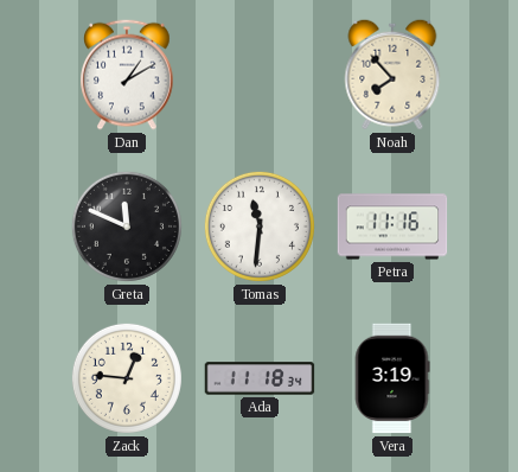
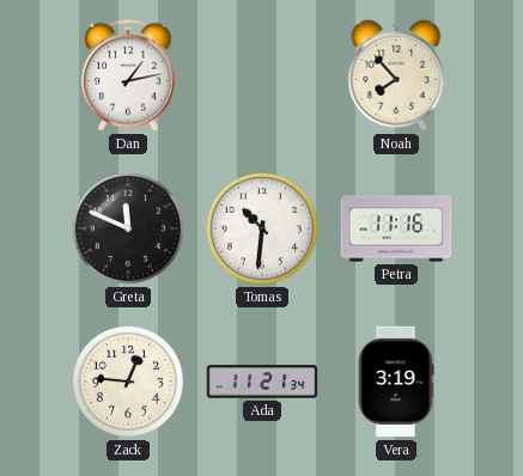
Dan: 1:10 -> 1:13 (128, 75)
Tomas: 11:31 -> 10:31 (262, 228)
Ada: 11:18 -> 11:21 (262, 382)
